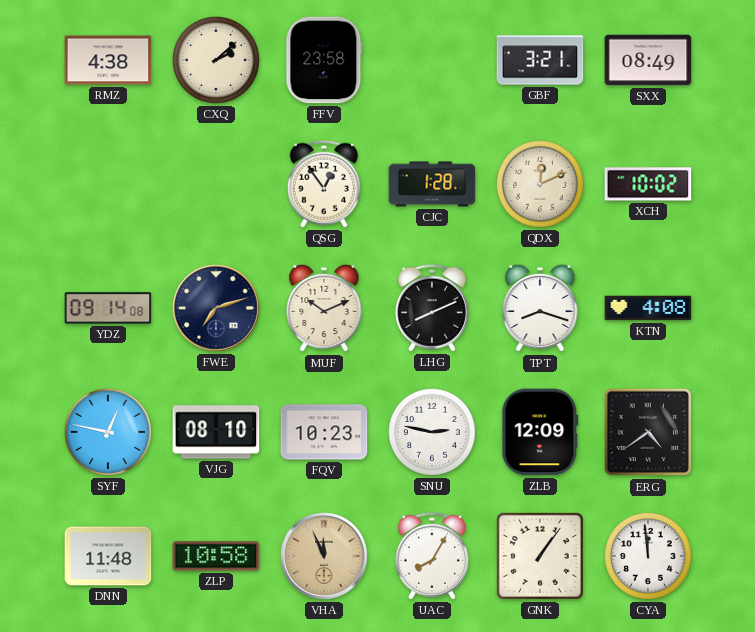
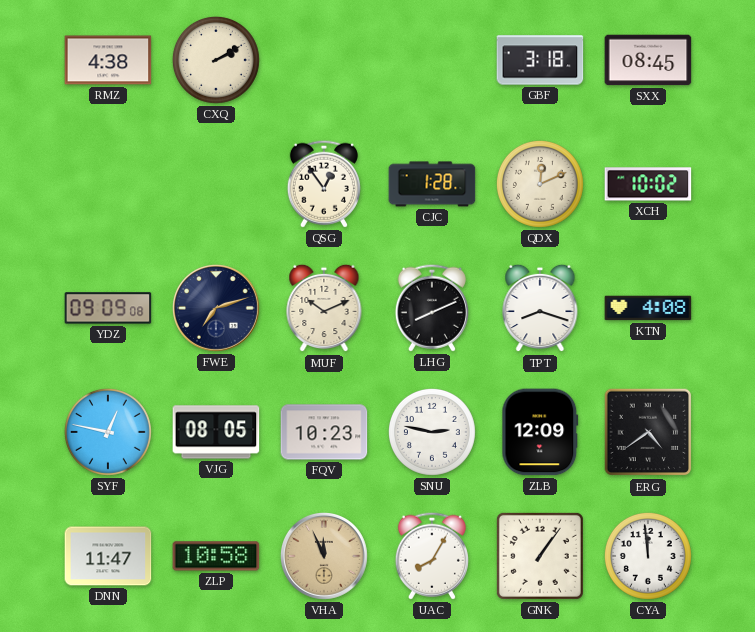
CXQ: 2:08 -> 2:10 (216, 60)
FFV: 23:58 -> none (324, 60)
GBF: 3:21 -> 3:18 (540, 60)
SXX: 08:49 -> 08:45 (648, 60)
YDZ: 09:14 -> 09:09 (108, 308)
VJG: 08:10 -> 08:05 (216, 432)
DNN: 11:48 -> 11:47 (108, 556)
